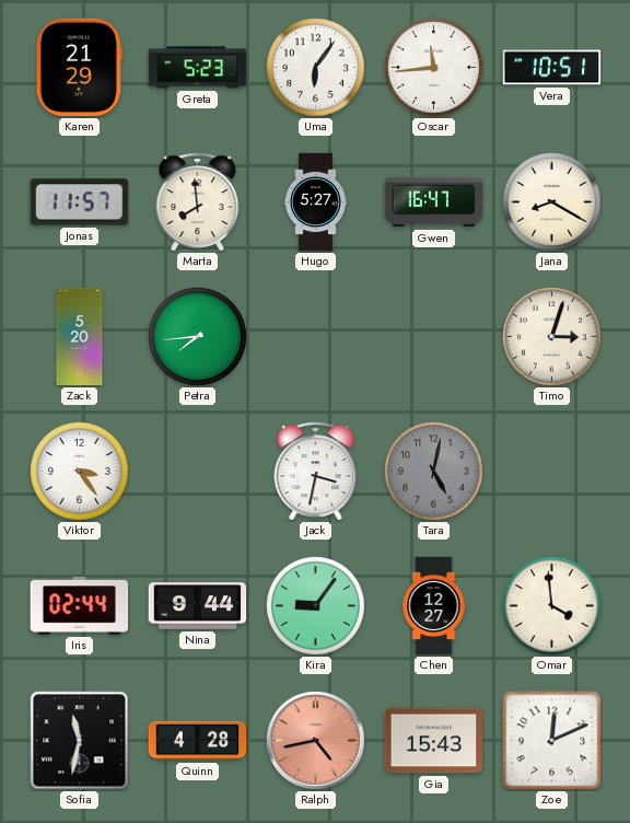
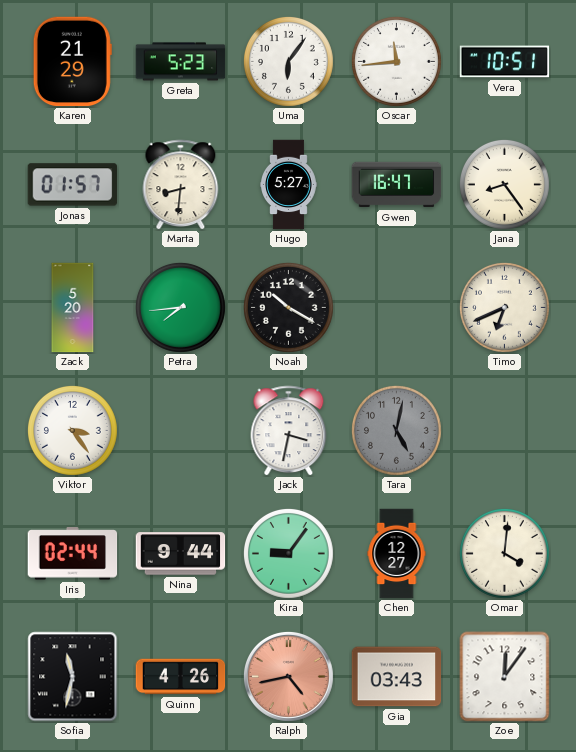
Jonas: 11:57 -> 01:57 (73, 185)
Marta: 7:59 -> 8:31 (181, 185)
Jana: 8:20 -> 8:24 (504, 184)
Noah: none -> 10:20 (288, 307)
Timo: 3:03 -> 6:41 (504, 307)
Omar: 3:59 -> 4:01 (504, 553)
Quinn: 4:28 -> 4:26 (181, 677)
Gia: 15:43 -> 03:43 (397, 677)
Zoe: 12:11 -> 12:06 (505, 677)
